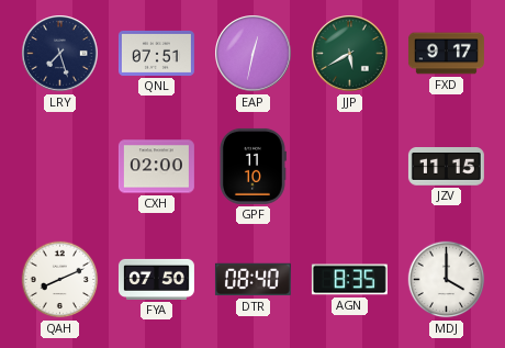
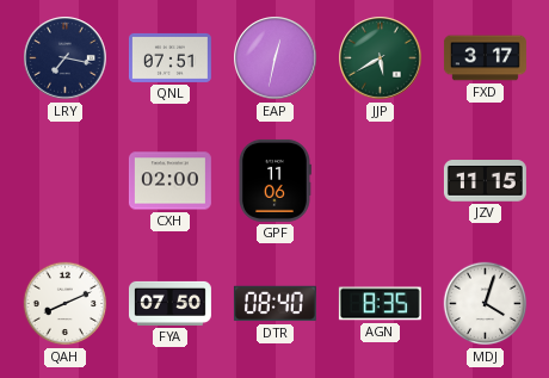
LRY: 7:27 -> 7:17 (66, 58)
FXD: 9:17 -> 3:17 (485, 58)
GPF: 11:10 -> 11:06 (276, 180)
MDJ: 4:00 -> 4:03 (486, 304)
